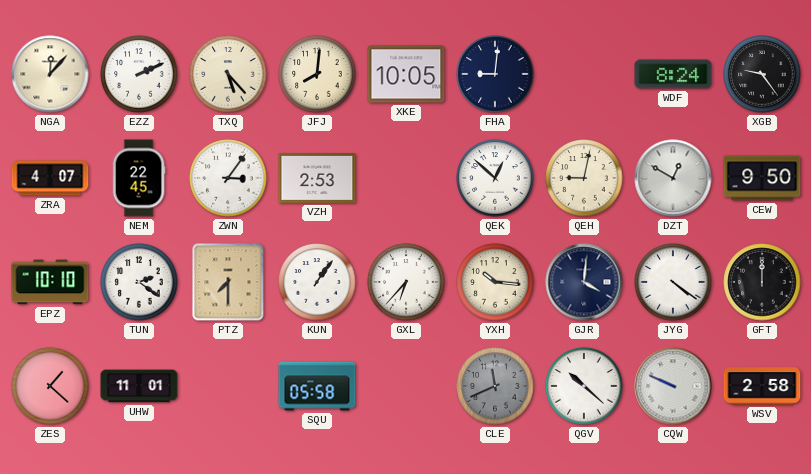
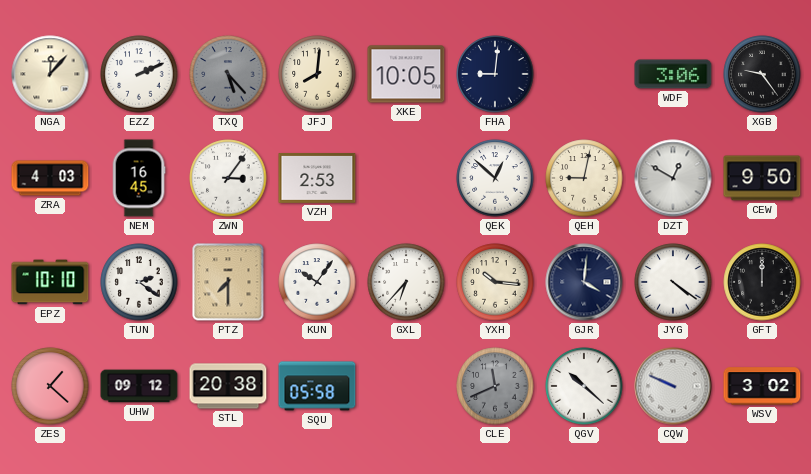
TXQ dial: cream -> grey (228, 74)
WDF: 8:24 -> 3:06 (673, 74)
ZRA: 4:07 -> 4:03 (50, 178)
NEM: 22:45 -> 16:45 (139, 178)
KUN: 1:06 -> 10:06 (317, 282)
UHW: 11:01 -> 09:12 (139, 386)
STL: none -> 20:38 (228, 386)
WSV: 2:58 -> 3:02 (762, 386)
